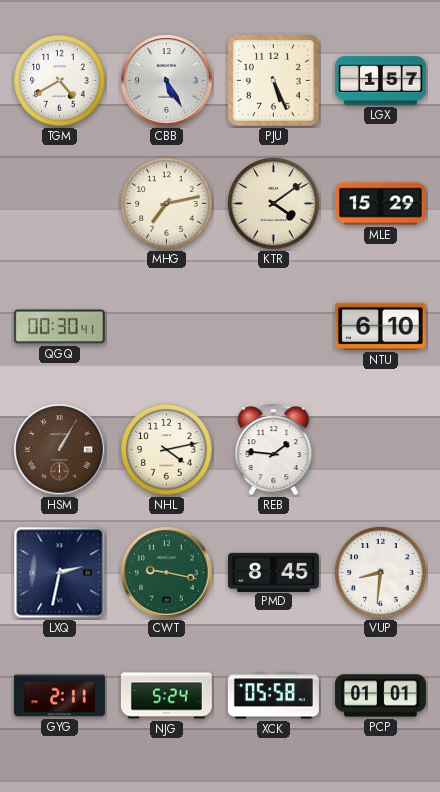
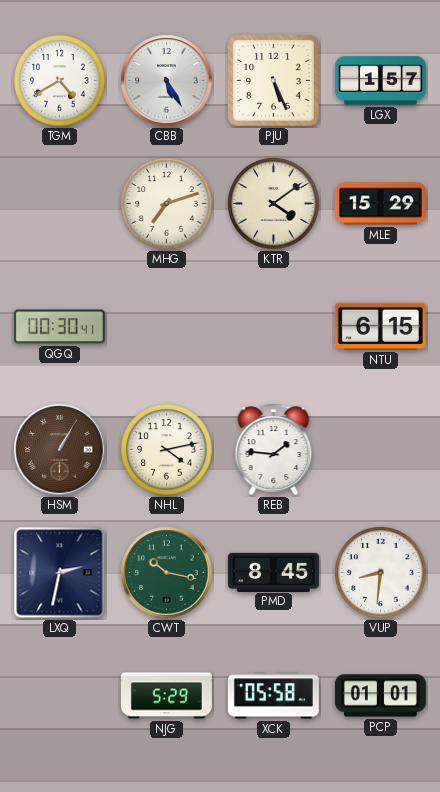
MHG: 7:13 -> 7:12 (167, 204)
NTU: 6:10 -> 6:15 (380, 326)
CWT: 9:17 -> 10:17 (167, 573)
GYG: 2:11 -> none (59, 696)
NJG: 5:24 -> 5:29 (166, 696)
